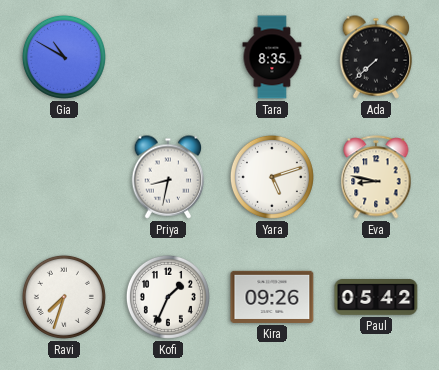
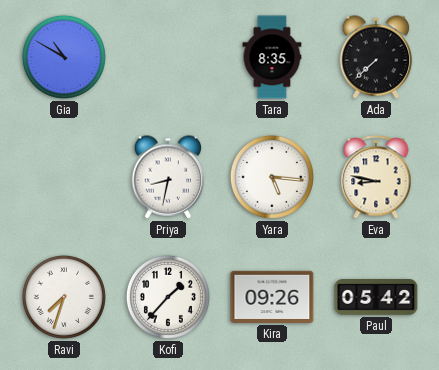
Yara: 5:12 -> 5:16 (272, 177)
Kofi: 1:34 -> 1:37 (168, 297)
